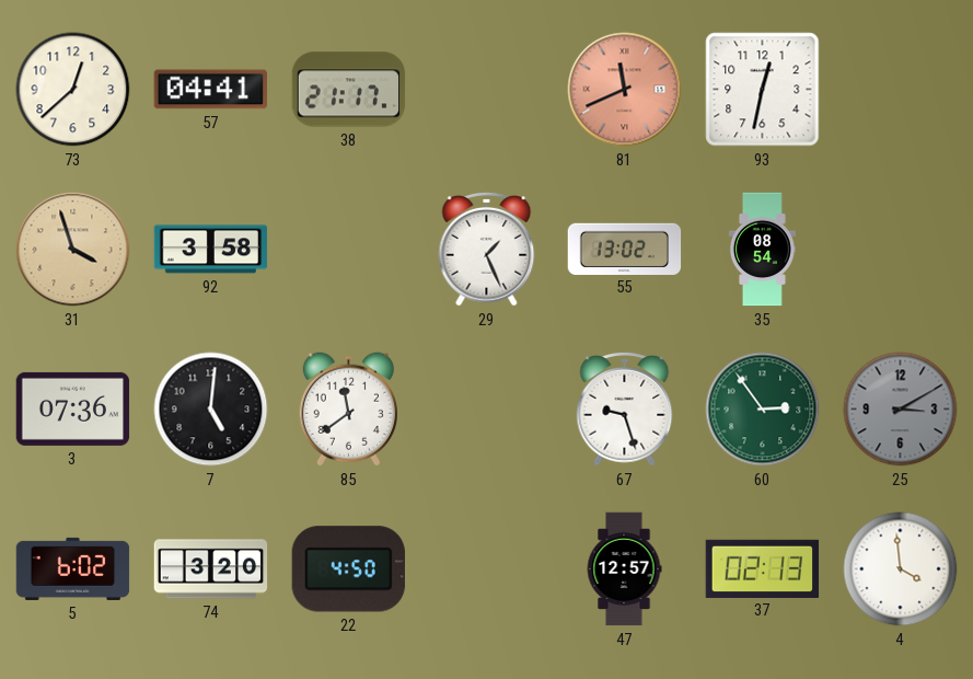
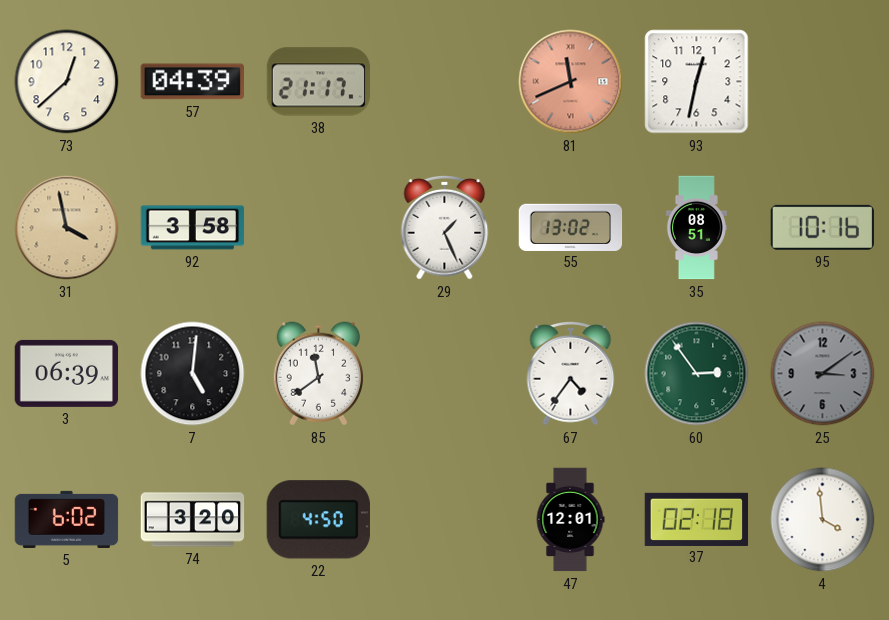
57: 04:41 -> 04:39 (192, 82)
31: 3:57 -> 3:58 (67, 228)
35: 08:54 -> 08:51 (696, 228)
95: none -> 10:16 (822, 227)
3: 07:36 -> 06:39 (67, 373)
67: 9:27 -> 4:36 (571, 373)
25: 3:10 -> 3:09 (823, 374)
47: 12:57 -> 12:01 (570, 520)
37: 02:13 -> 02:18 (697, 519)
